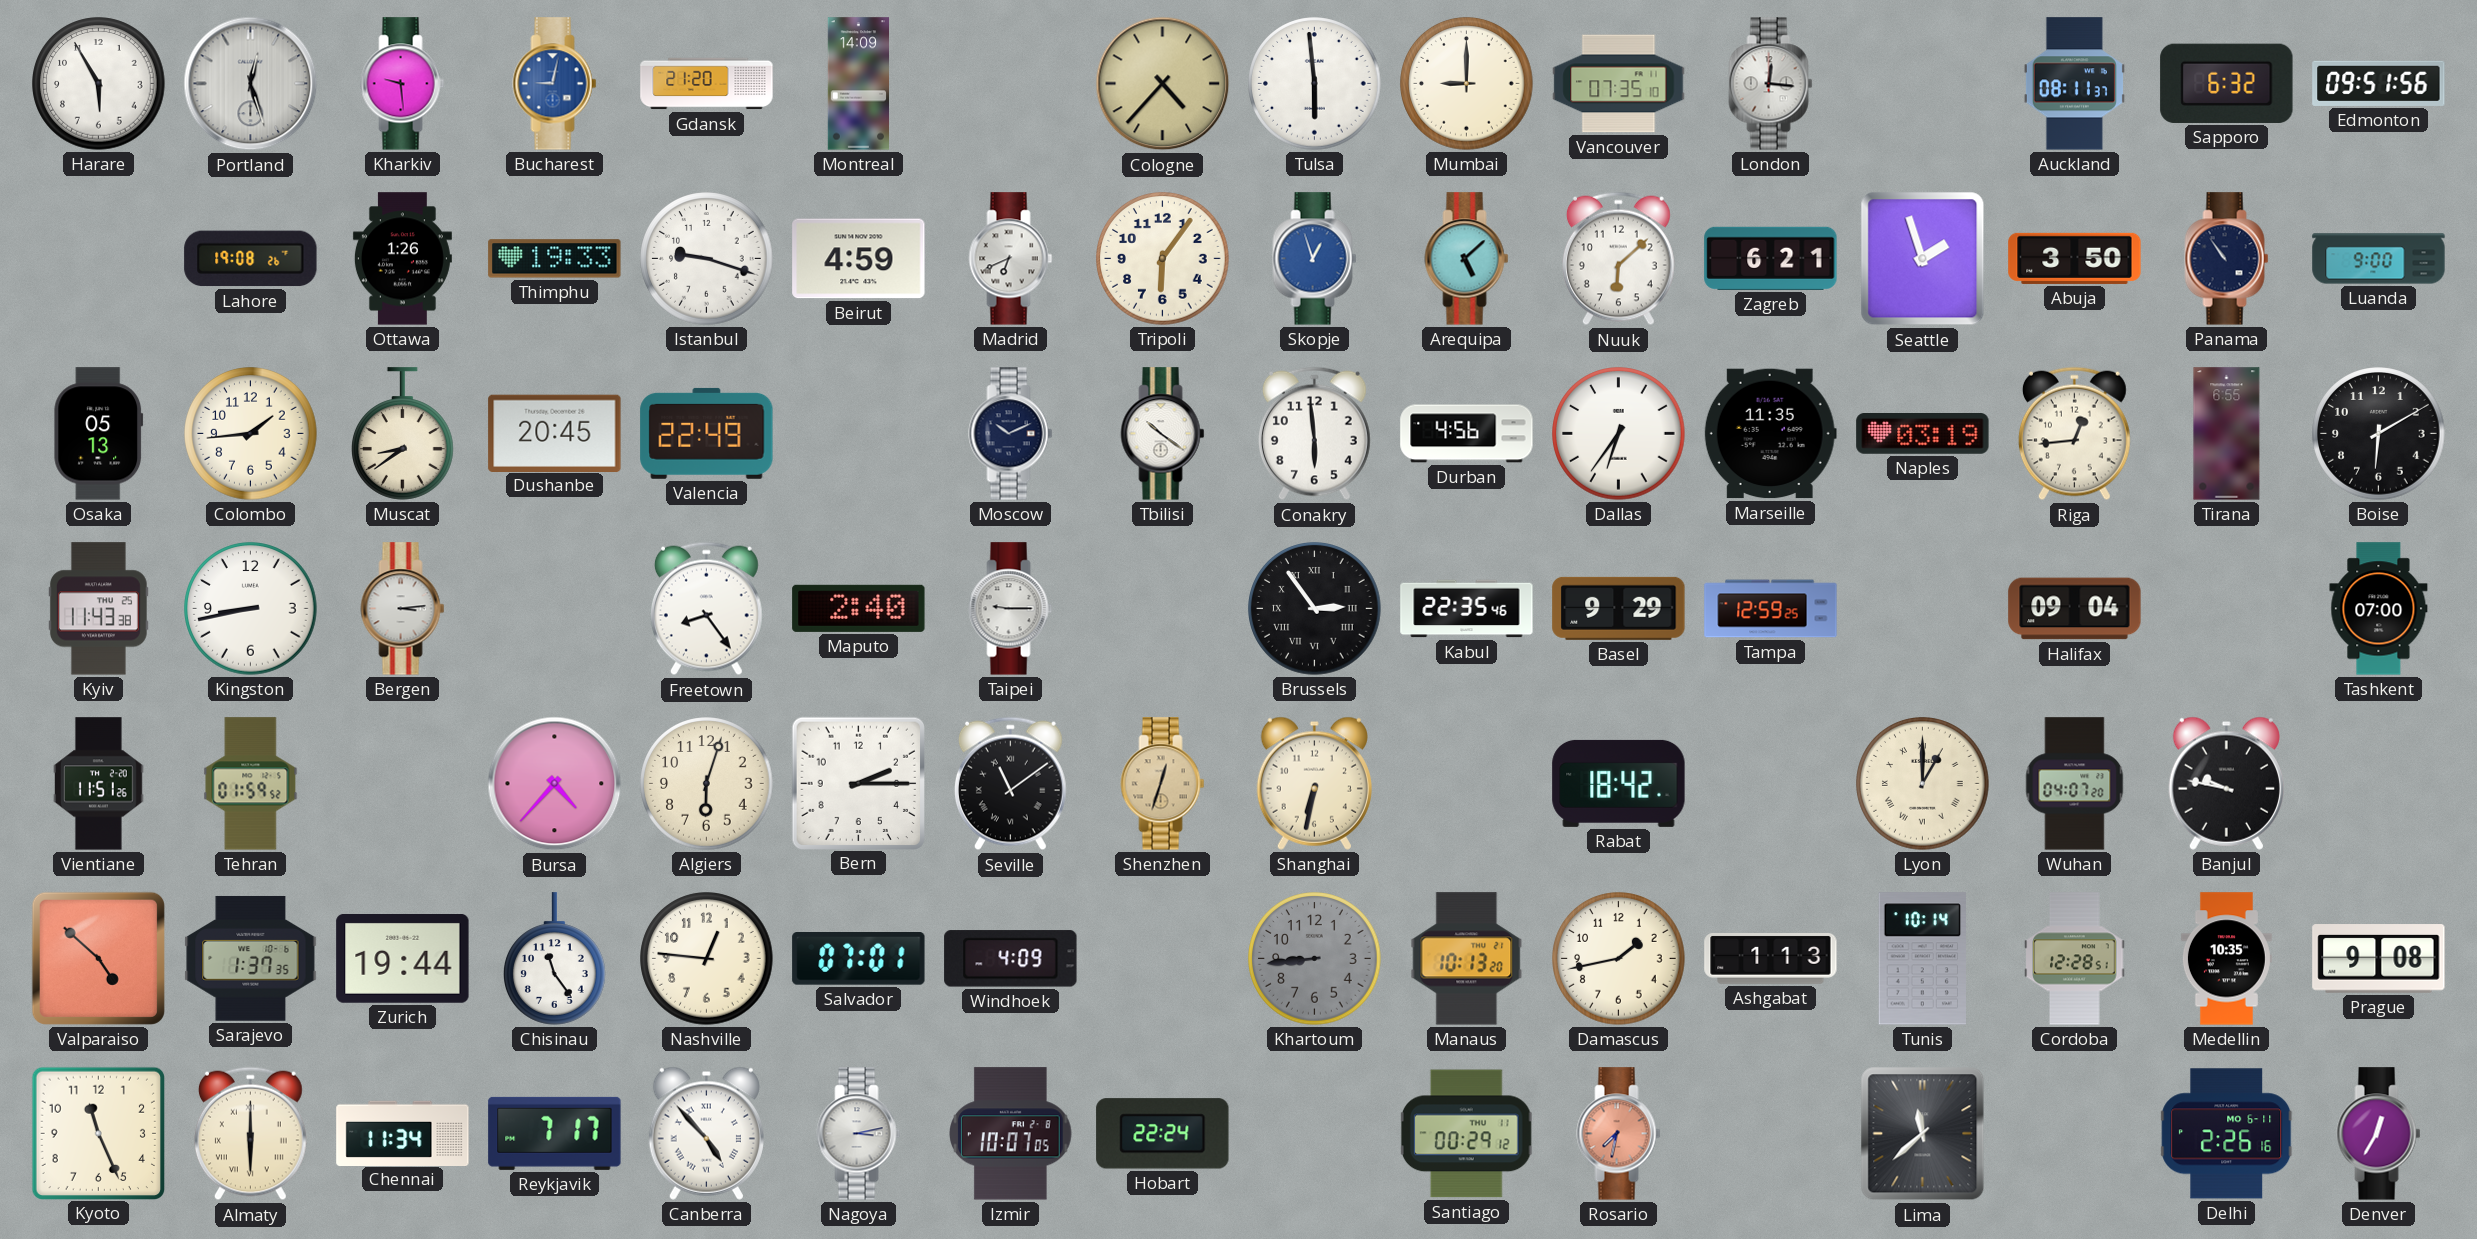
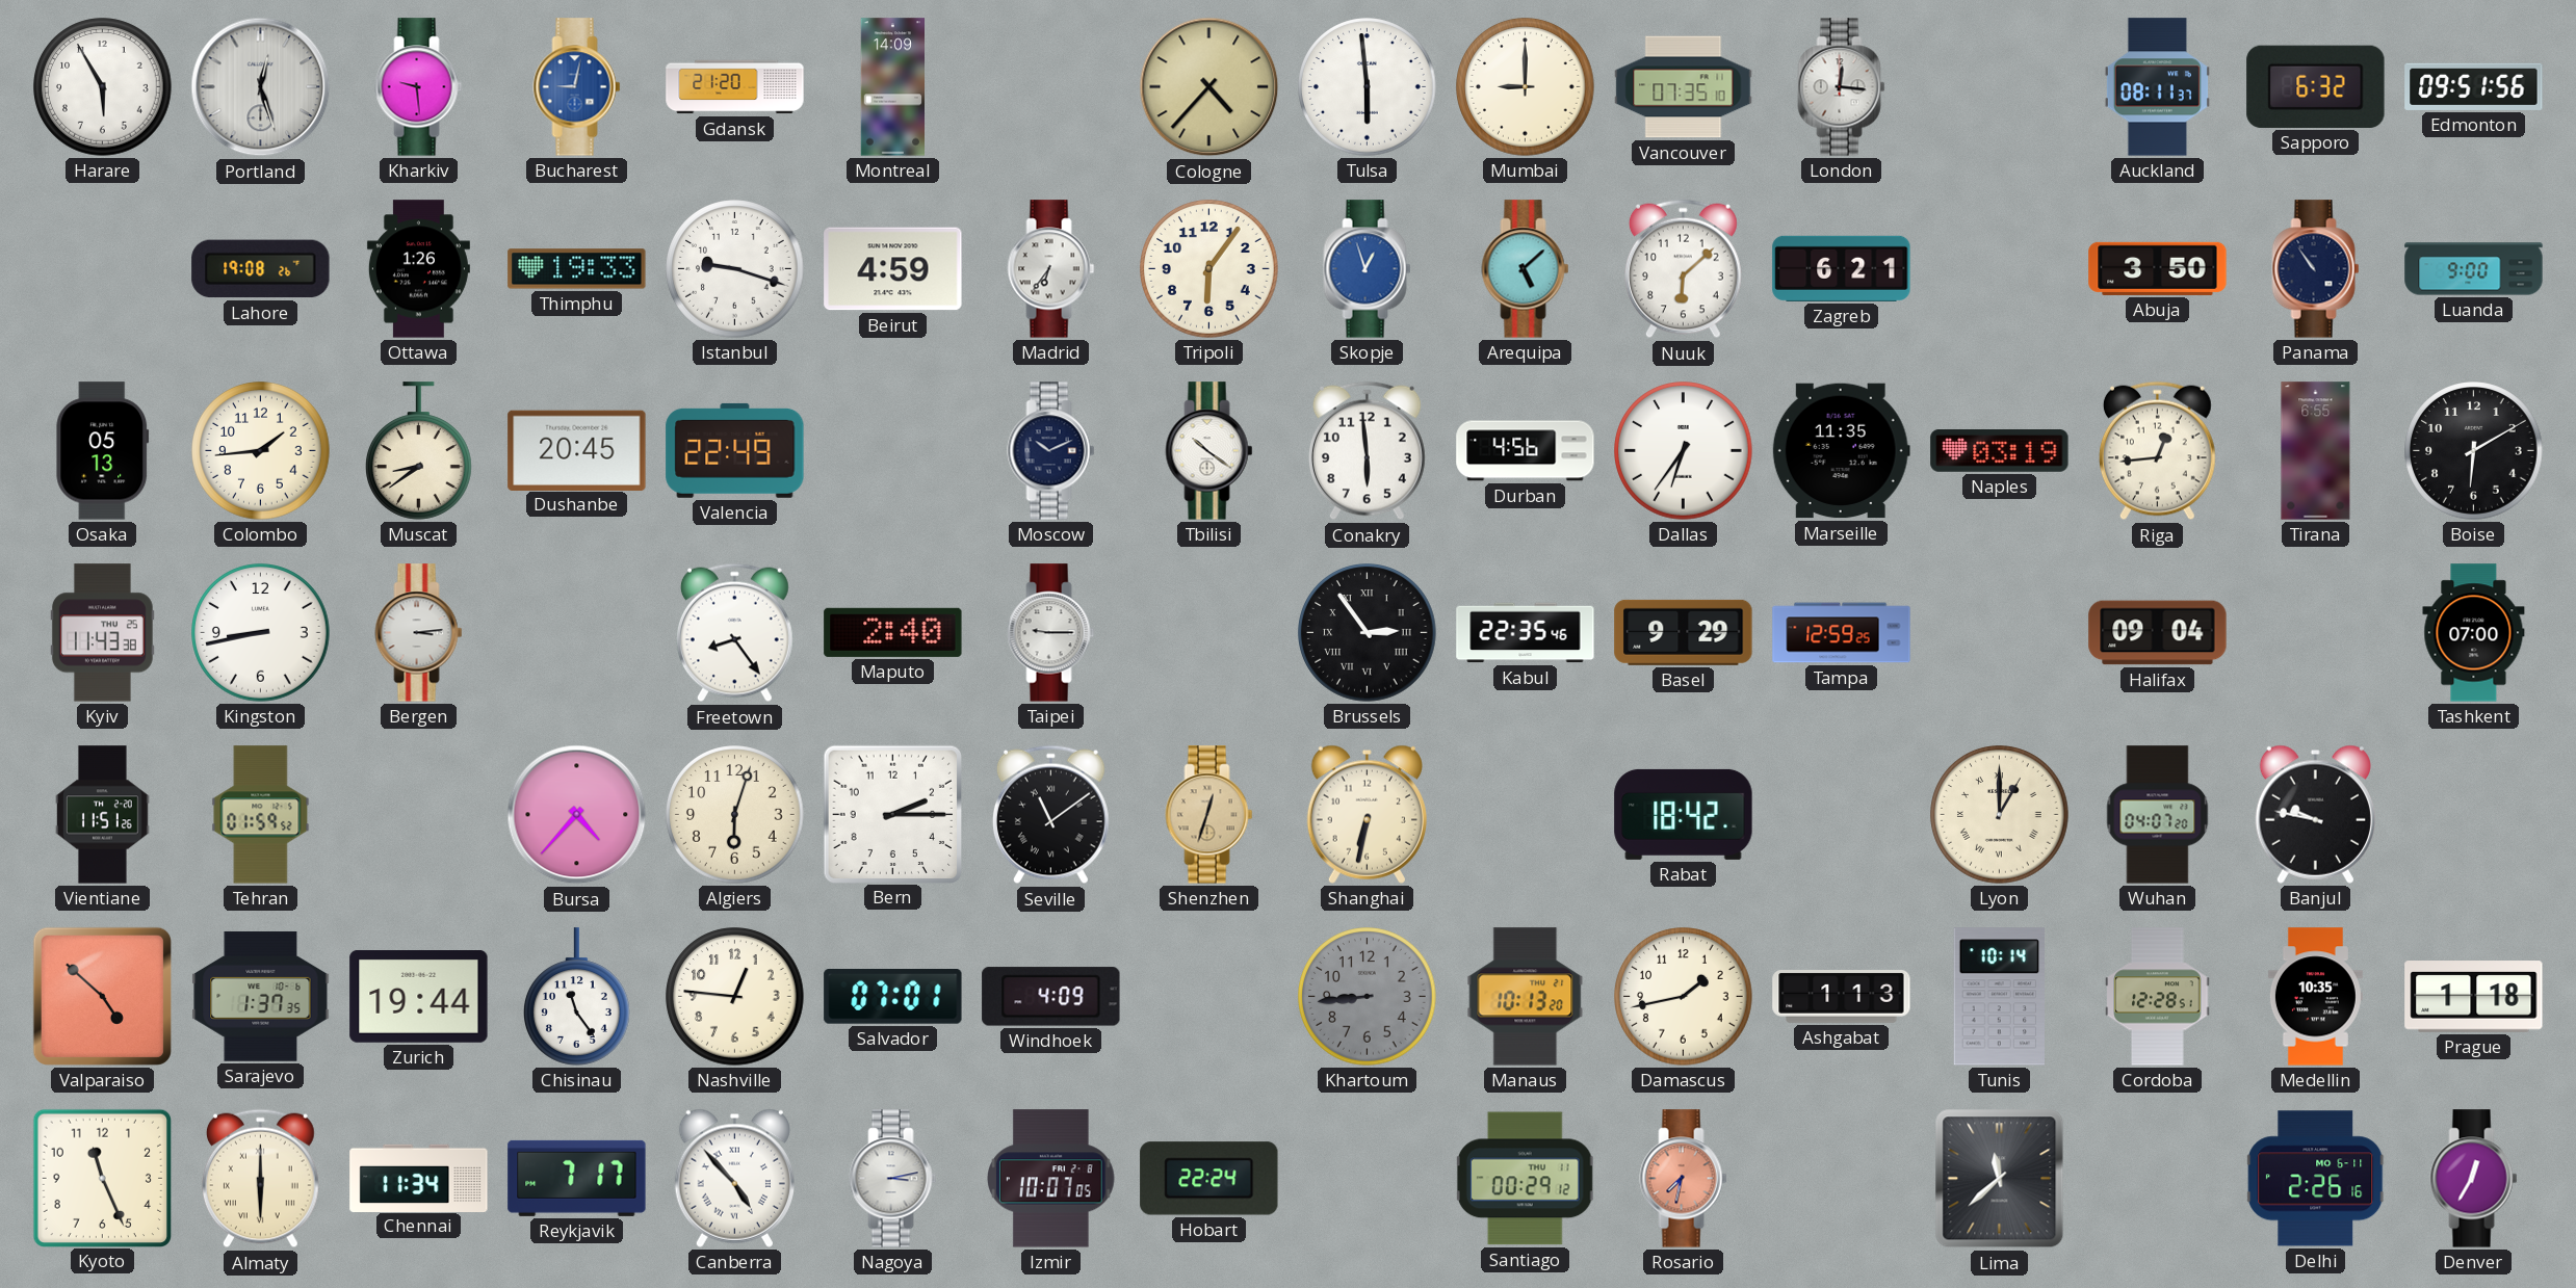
Madrid: 6:41 -> 6:36 (1051, 269)
Seattle: 1:57 -> none (1923, 259)
Prague: 9:08 -> 1:18 (2474, 997)
